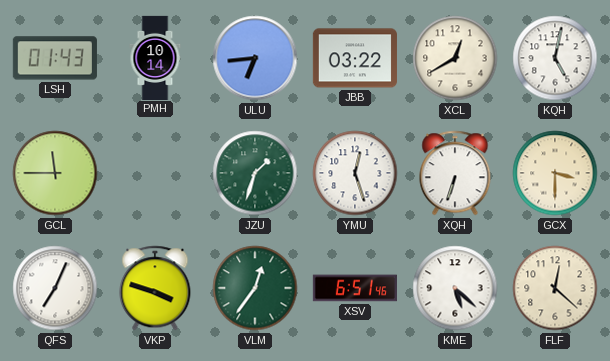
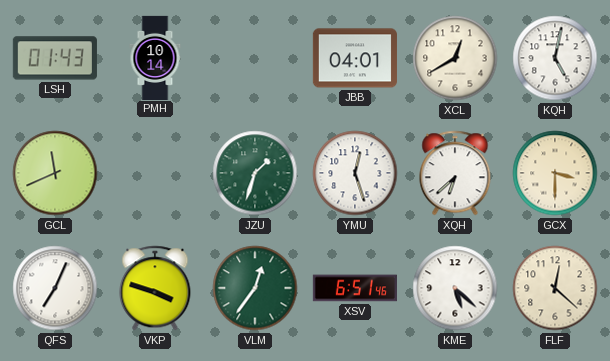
ULU: 6:44 -> none (255, 58)
JBB: 03:22 -> 04:01 (355, 58)
GCL: 11:45 -> 11:41 (55, 173)
XQH: 6:33 -> 6:38 (455, 173)
